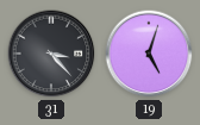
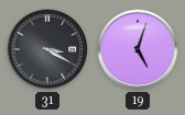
31: 3:23 -> 3:20 (47, 49)
